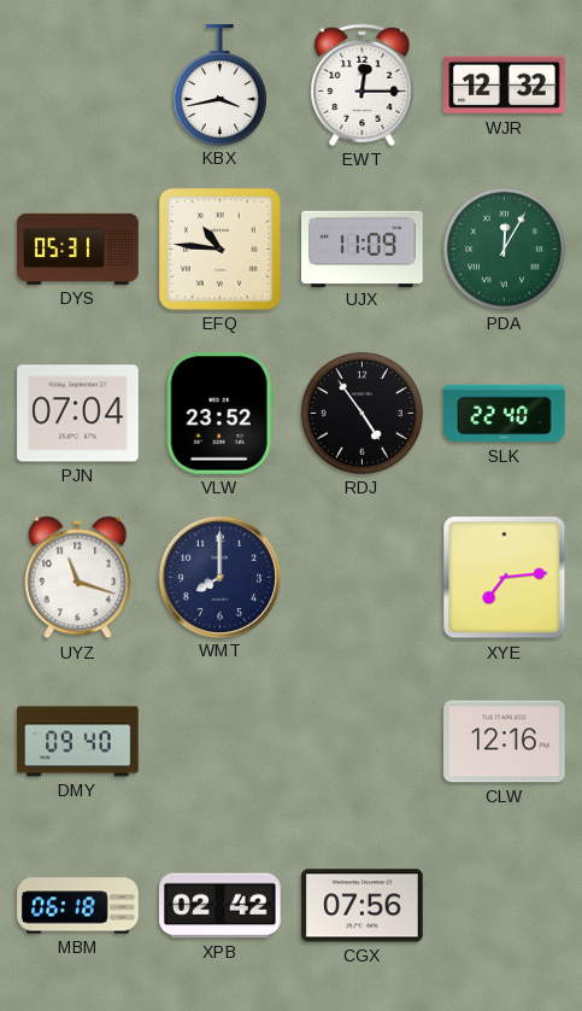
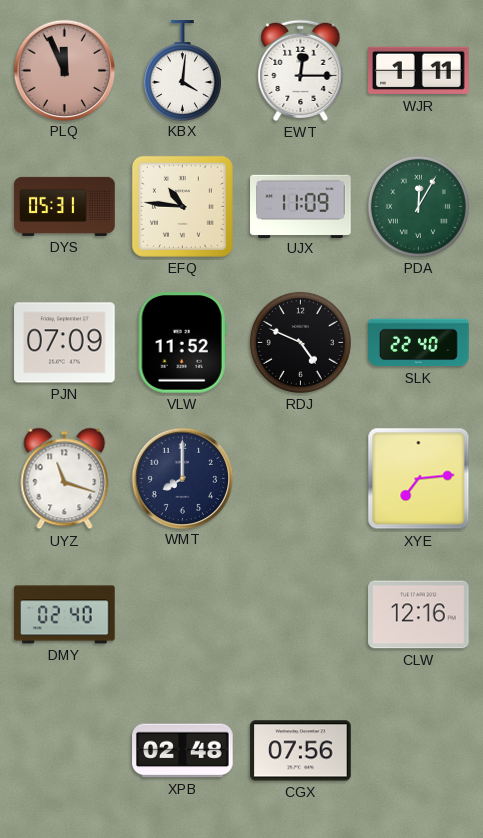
PLQ: none -> 11:56 (64, 70)
KBX: 3:43 -> 4:01 (182, 70)
WJR: 12:32 -> 1:11 (419, 71)
PJN: 07:04 -> 07:09 (65, 343)
VLW: 23:52 -> 11:52 (182, 343)
RDJ: 4:54 -> 4:49 (300, 342)
DMY: 09:40 -> 02:40 (65, 615)
MBM: 06:18 -> none (78, 906)
XPB: 02:42 -> 02:48 (183, 751)
